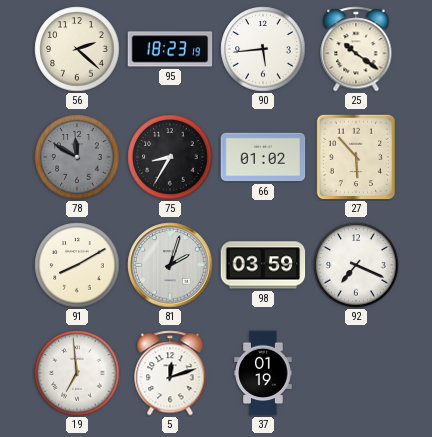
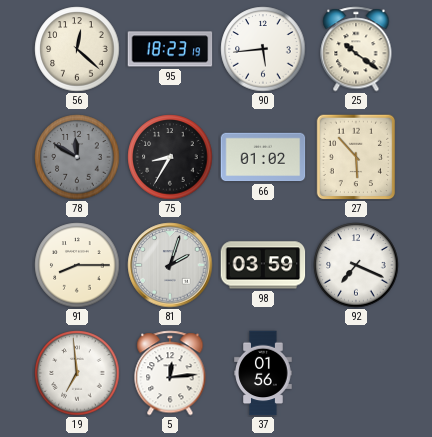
56: 2:22 -> 12:22 (77, 49)
91: 8:10 -> 8:15 (77, 265)
5: 12:12 -> 12:14 (170, 373)
37: 01:19 -> 01:56 (263, 373)
